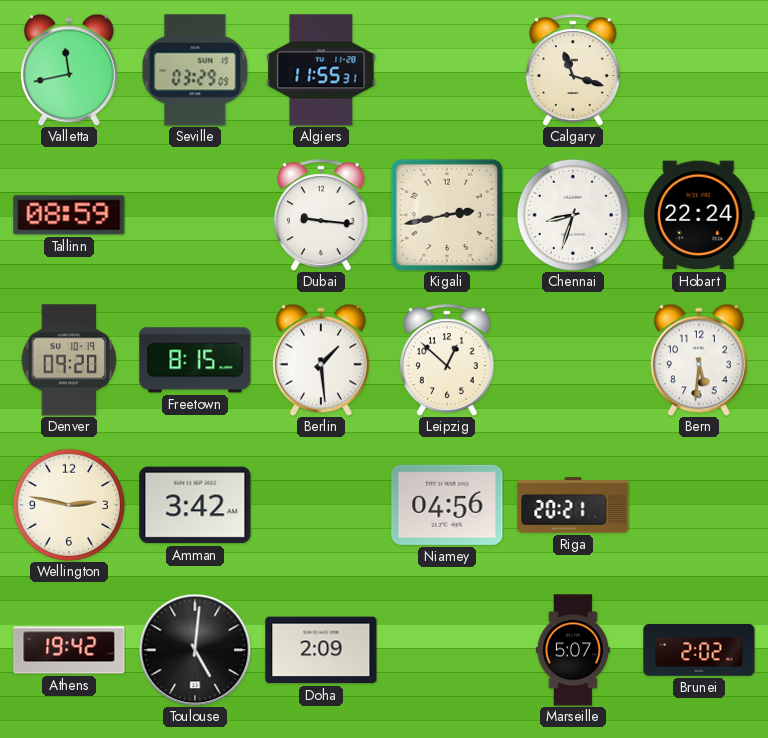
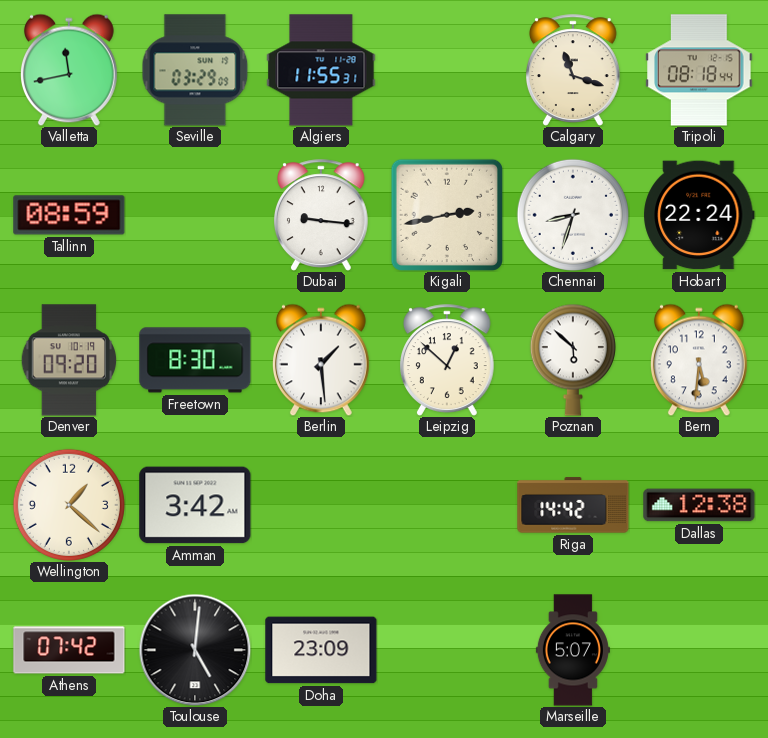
Tripoli: none -> 08:18 (699, 70)
Freetown: 8:15 -> 8:30 (195, 360)
Poznan: none -> 5:52 (573, 360)
Wellington: 2:47 -> 1:22 (69, 505)
Niamey: 04:56 -> none (447, 505)
Riga: 20:21 -> 14:42 (573, 505)
Dallas: none -> 12:38 (699, 505)
Athens: 19:42 -> 07:42 (69, 650)
Doha: 2:09 -> 23:09 (321, 650)
Brunei: 2:02 -> none (699, 650)
